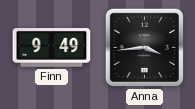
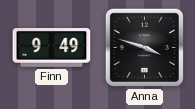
Anna: 3:44 -> 3:48 (144, 47)
